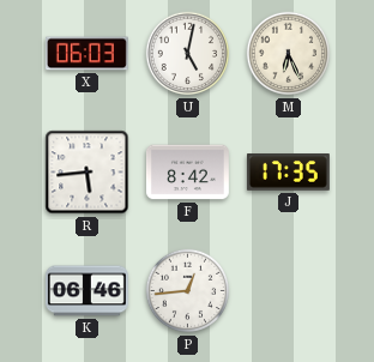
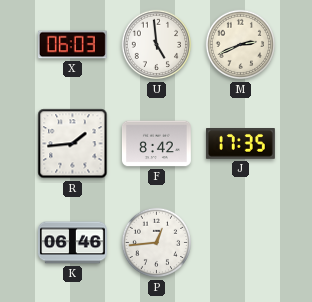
U: 5:02 -> 4:59 (157, 45)
M: 6:26 -> 2:41 (241, 45)
R: 5:44 -> 1:44 (73, 144)
